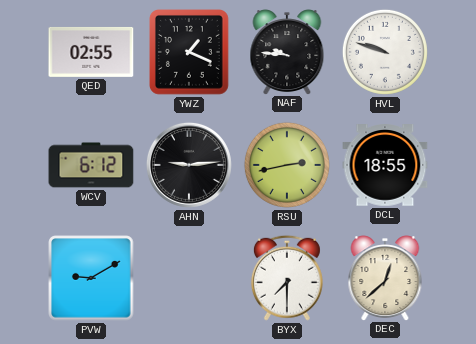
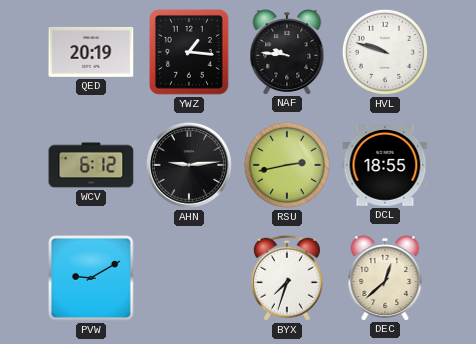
QED: 02:55 -> 20:19 (91, 52)
YWZ: 1:19 -> 1:16 (190, 53)
BYX: 7:30 -> 7:33 (287, 278)
